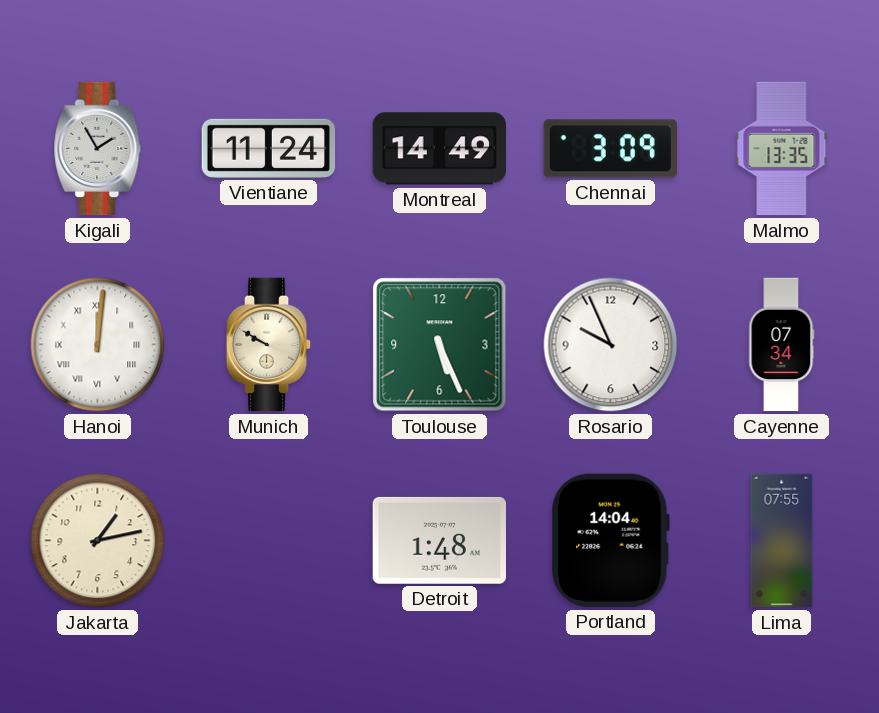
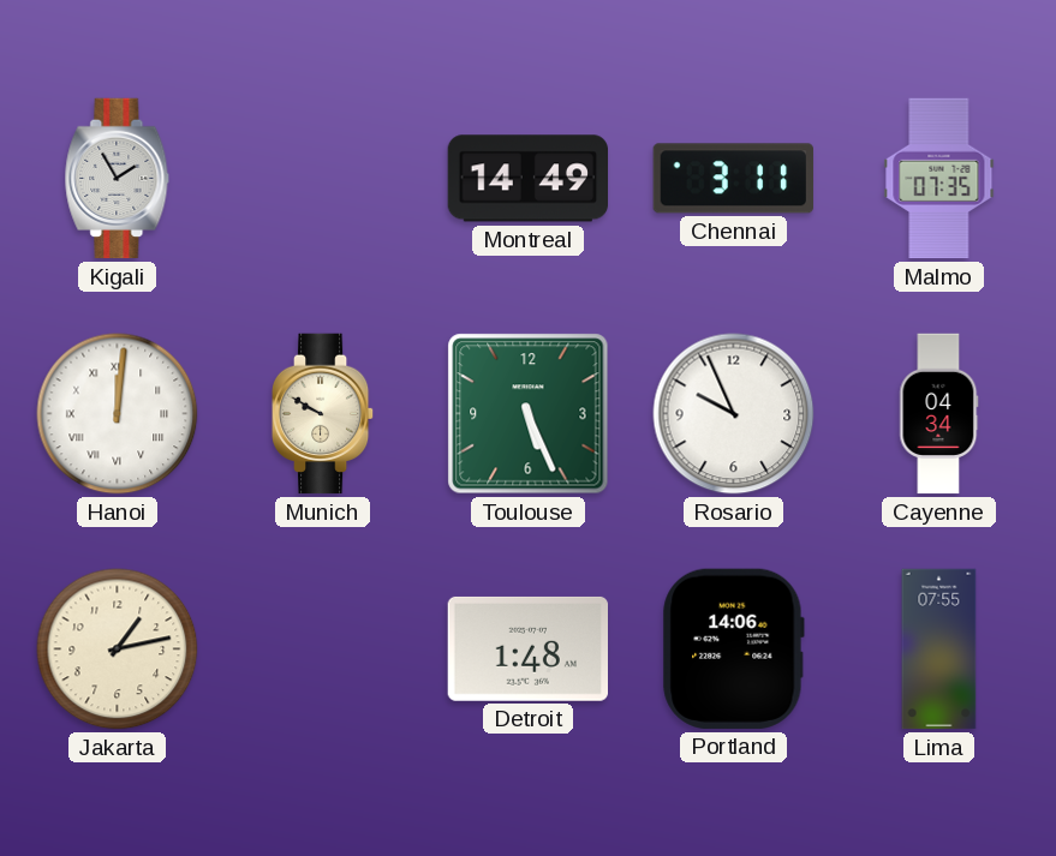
Vientiane: 11:24 -> none (269, 148)
Chennai: 3:09 -> 3:11 (733, 179)
Malmo: 13:35 -> 07:35 (939, 179)
Cayenne: 07:34 -> 04:34 (939, 414)
Portland: 14:04 -> 14:06 (733, 648)
